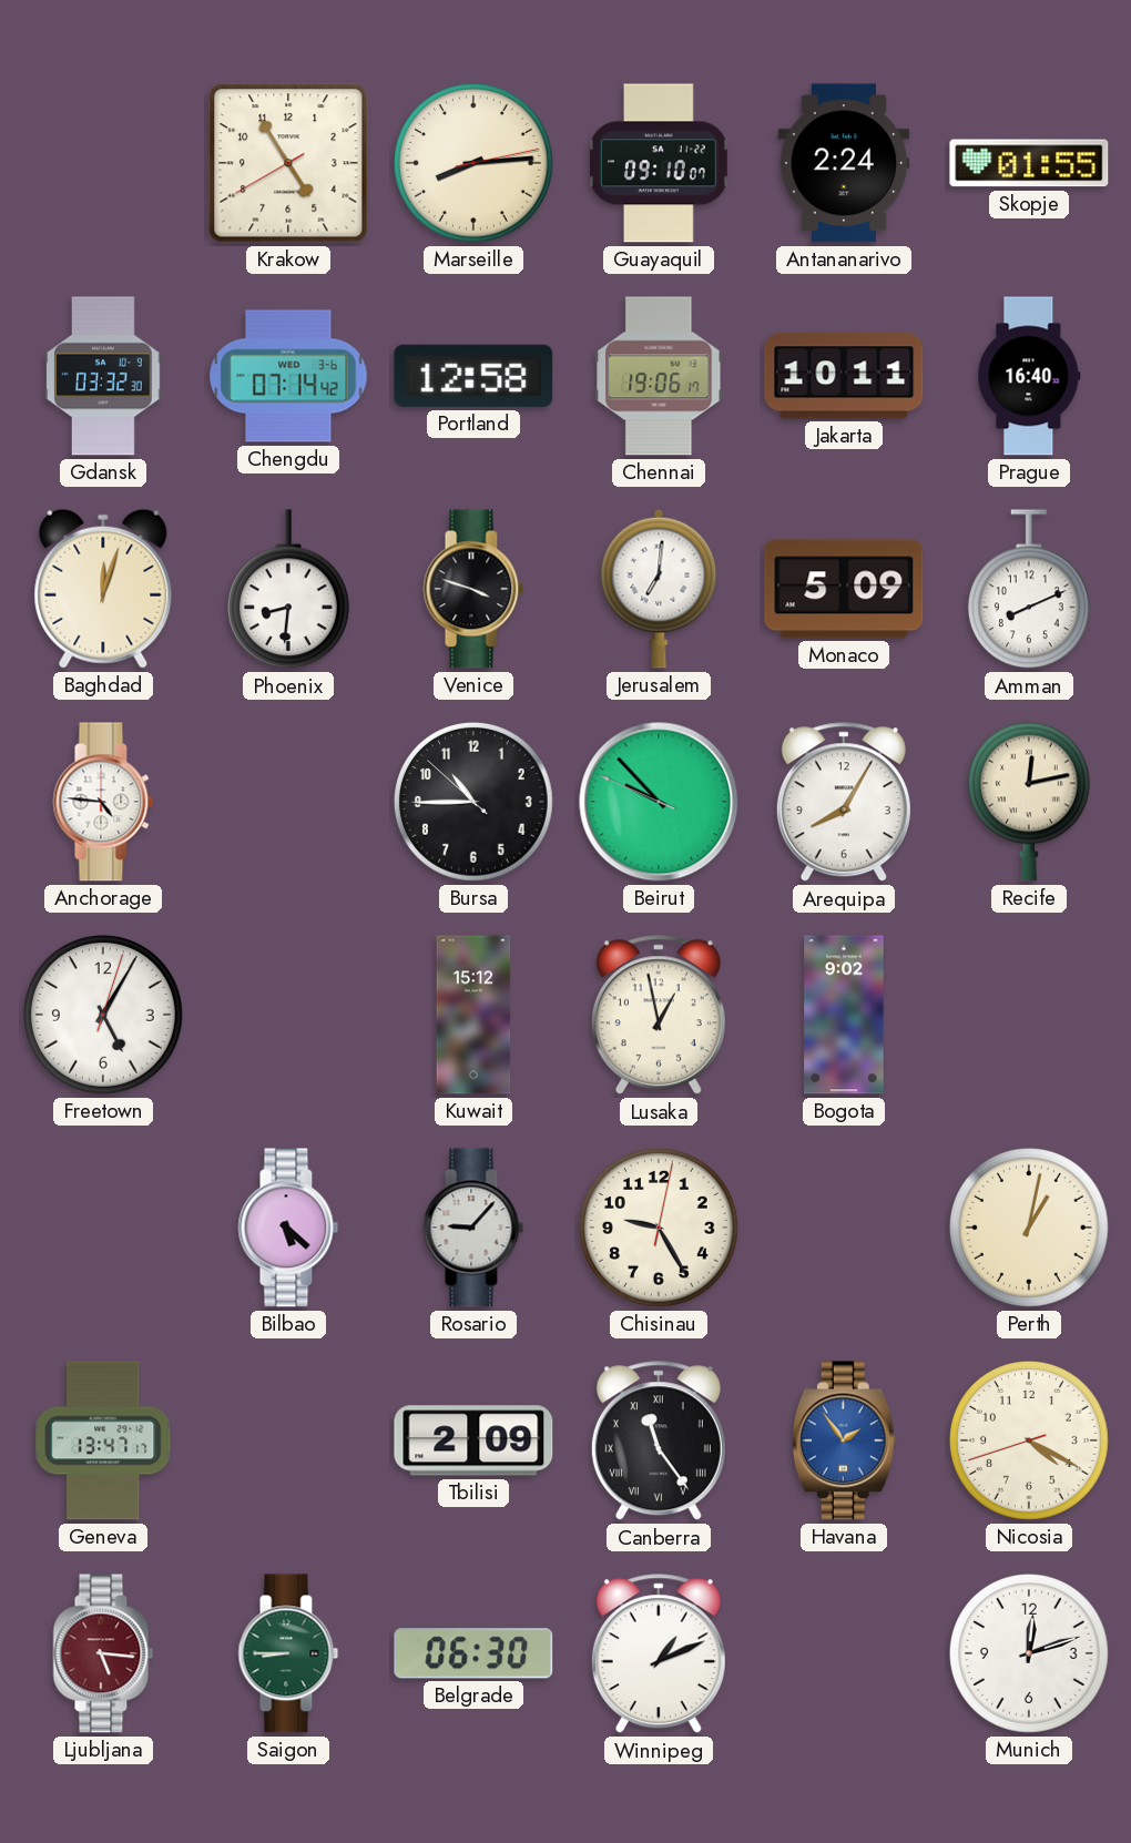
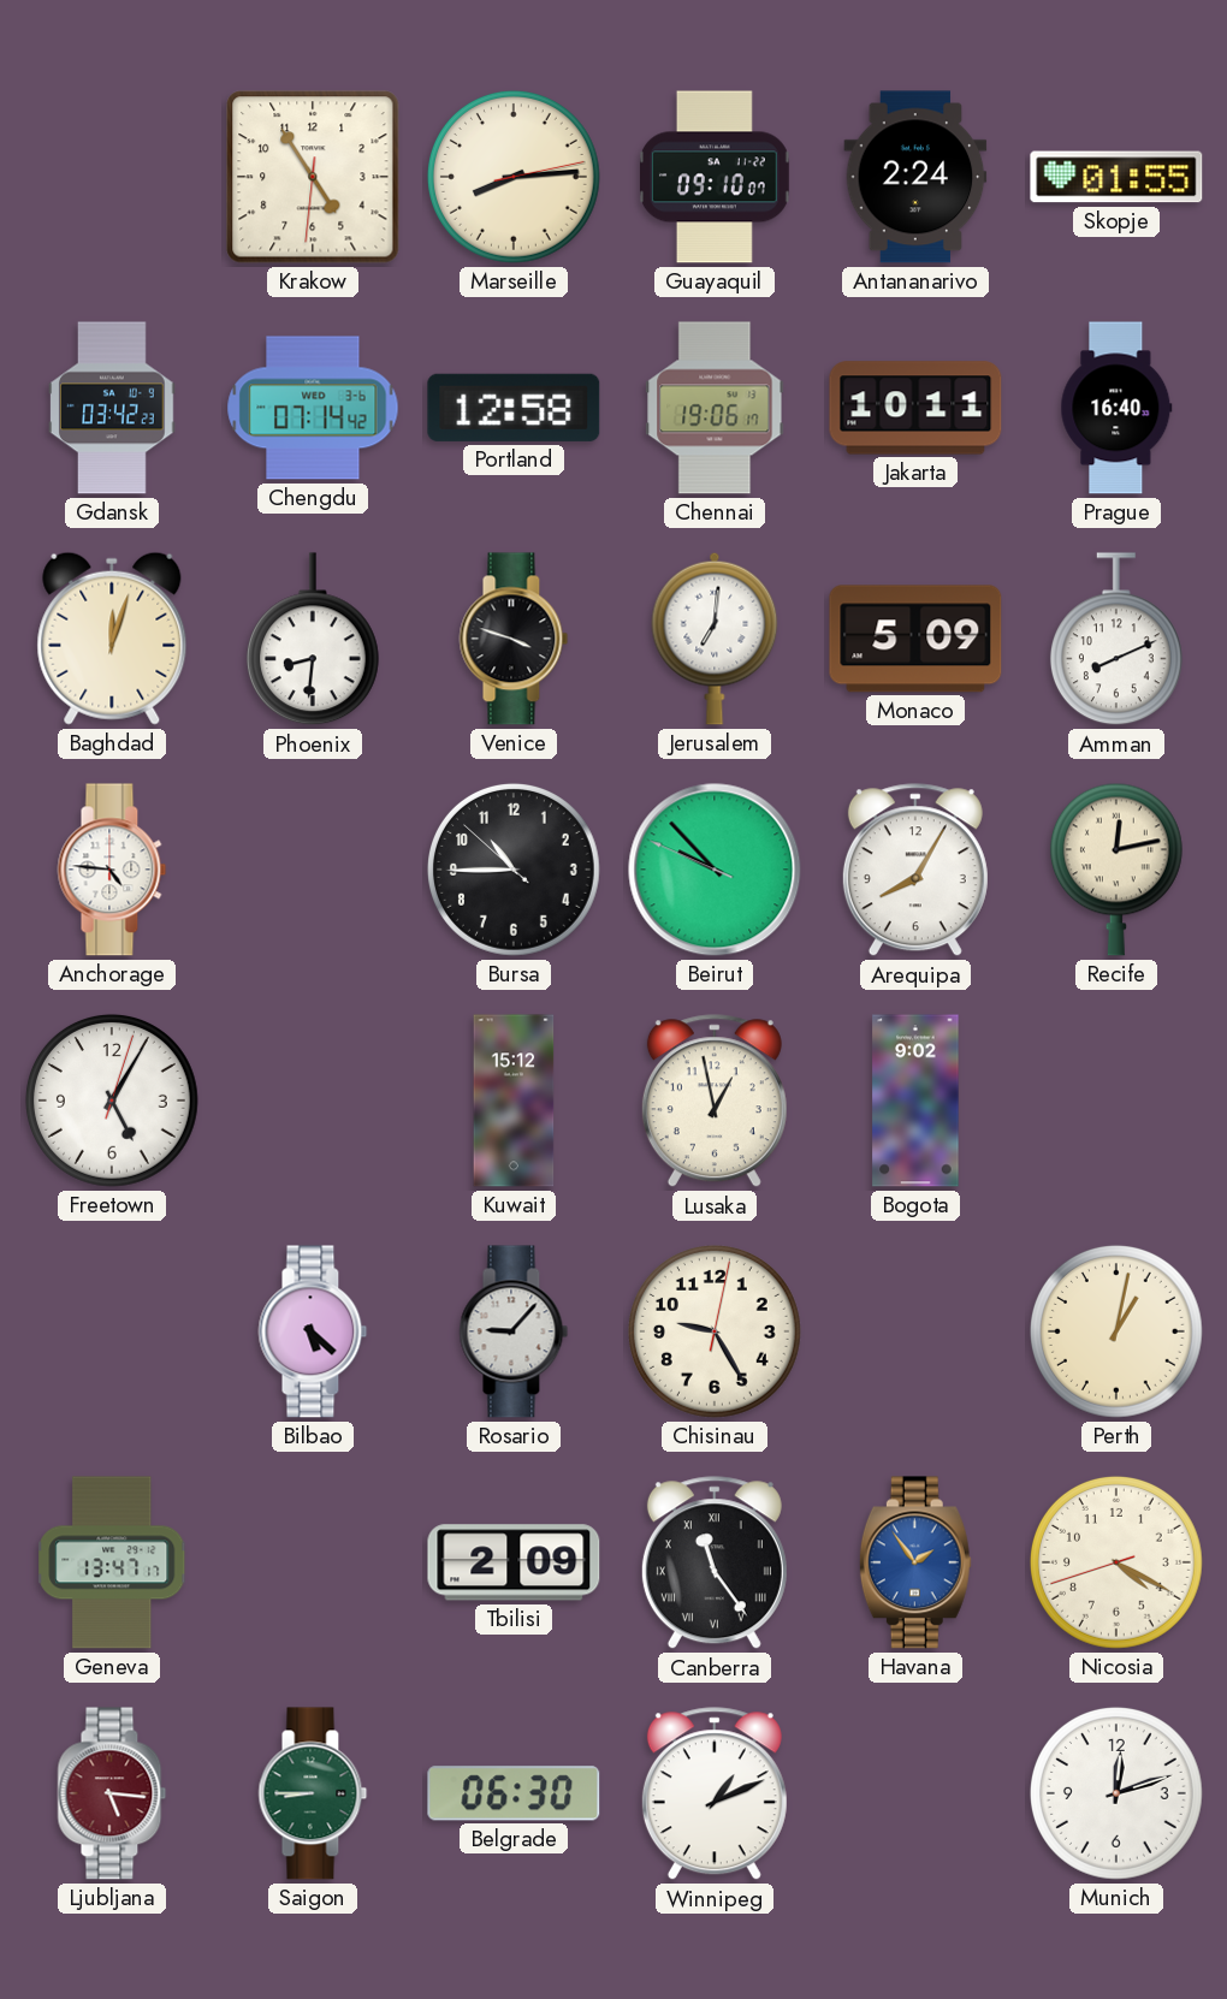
Krakow: 4:54:40 -> 4:54:31 (313, 177)
Gdansk: 03:32 -> 03:42 (112, 408)
